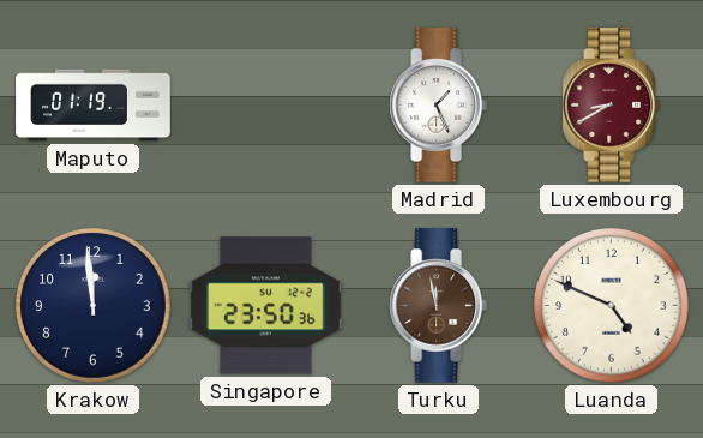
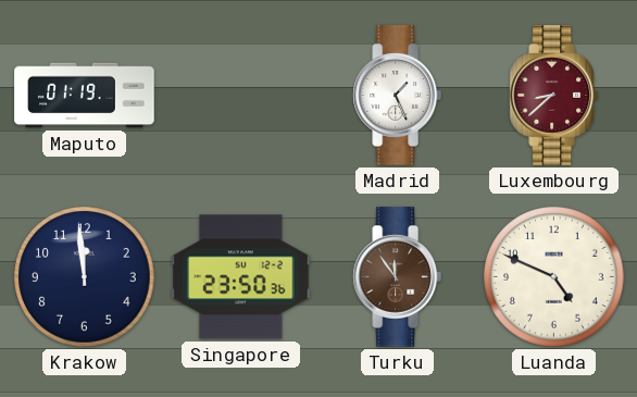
Luxembourg: 8:40 -> 8:38 (553, 96)
Turku: 11:58 -> 11:54 (397, 277)
